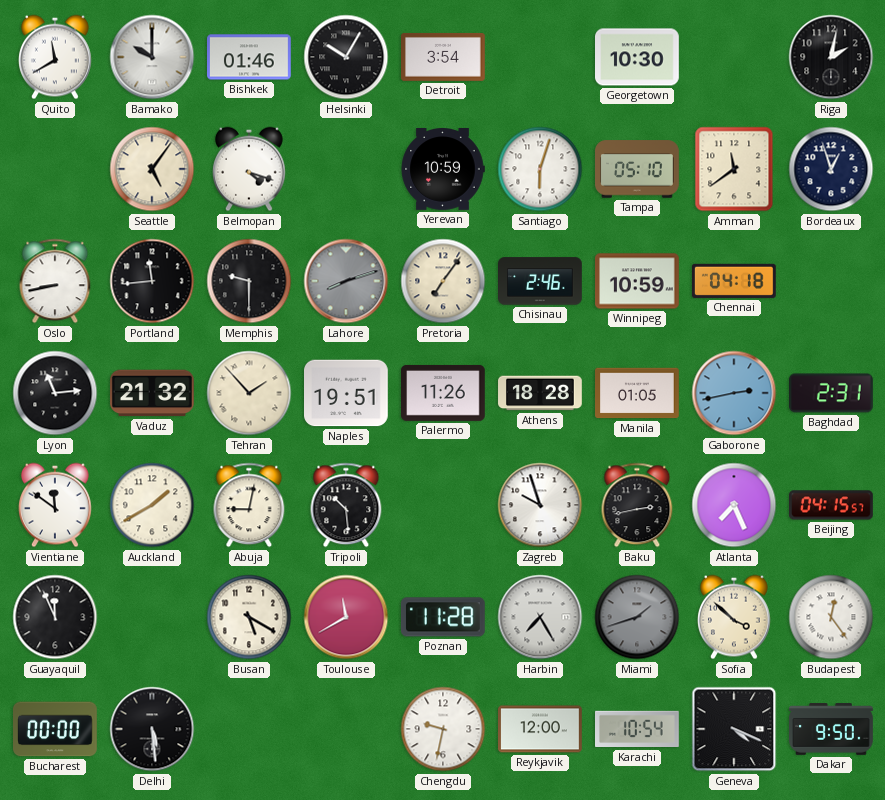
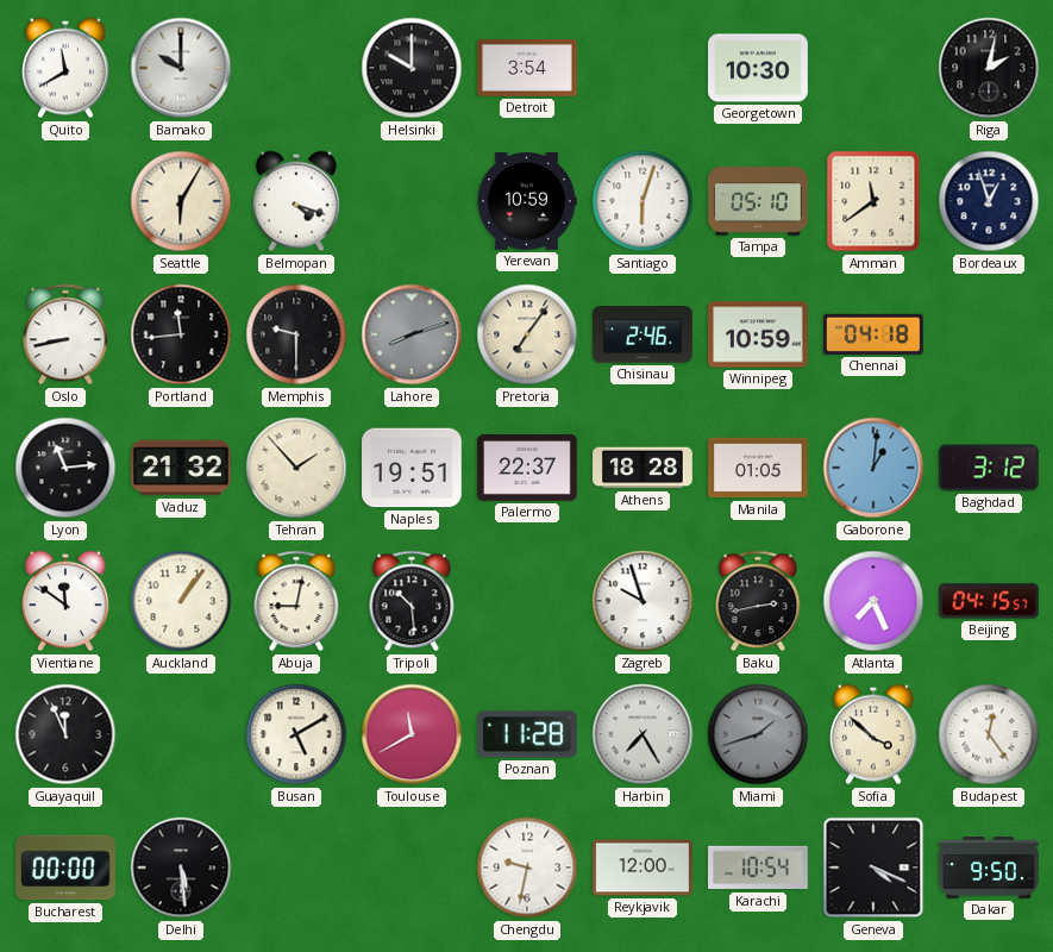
Bishkek: 01:46 -> none (250, 57)
Helsinki: 10:05 -> 10:00 (412, 68)
Seattle: 5:06 -> 6:05 (181, 201)
Palermo: 11:26 -> 22:37 (528, 468)
Gaborone: 2:43 -> 1:01 (873, 468)
Baghdad: 2:31 -> 3:12 (990, 468)
Auckland: 1:40 -> 1:06 (181, 601)
Busan: 5:20 -> 5:10 (296, 734)
